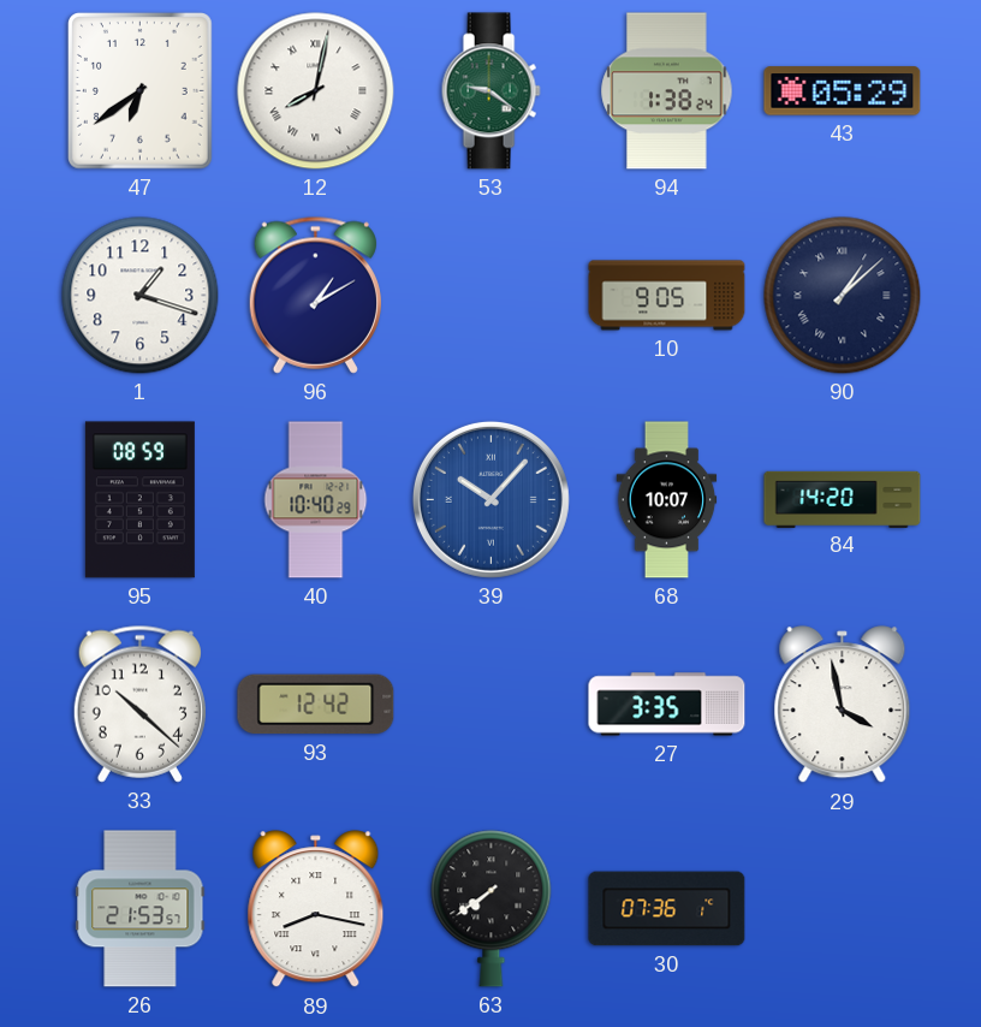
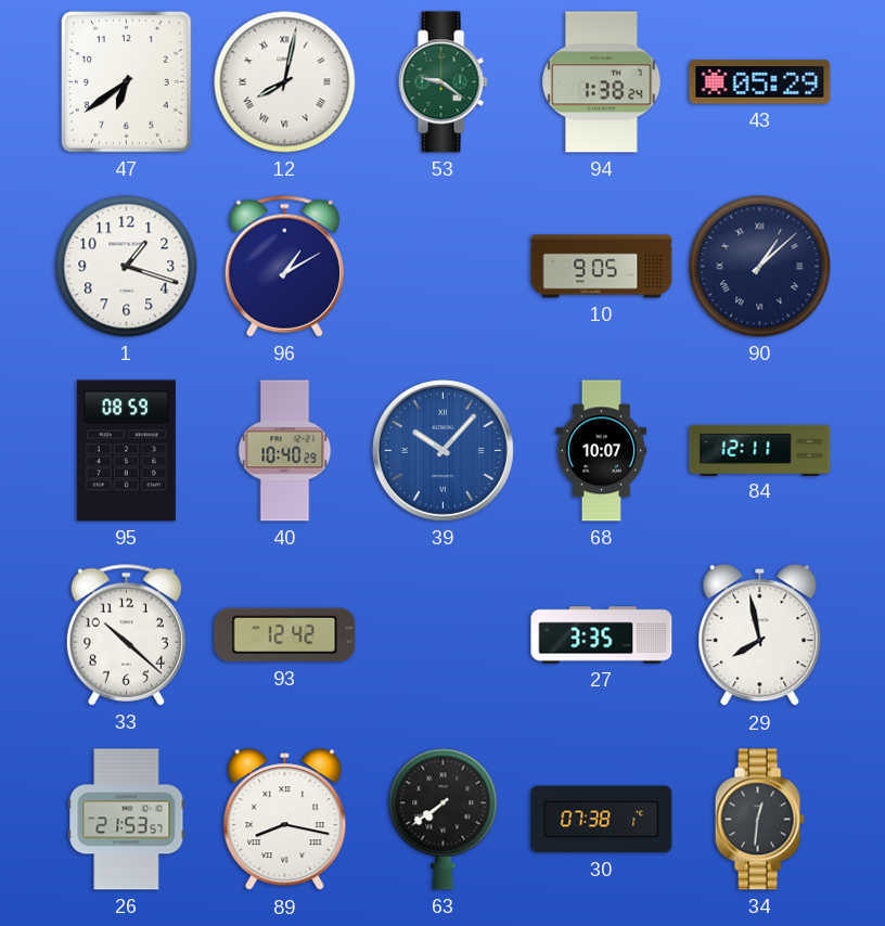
84: 14:20 -> 12:11 (760, 450)
29: 3:58 -> 7:58 (760, 635)
30: 07:36 -> 07:38 (602, 820)
34: none -> 12:31 (759, 820)
